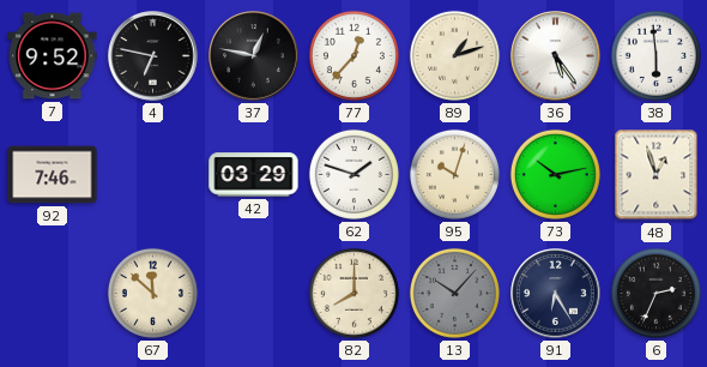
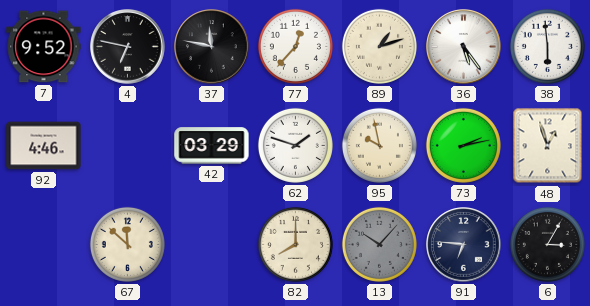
37: 12:47 -> 11:47 (212, 47)
92: 7:46 -> 4:46 (44, 146)
95: 10:03 -> 9:58 (379, 145)
73: 10:13 -> 2:13 (463, 145)
91: 6:25 -> 6:46 (464, 245)
6: 2:34 -> 3:05 (547, 244)
